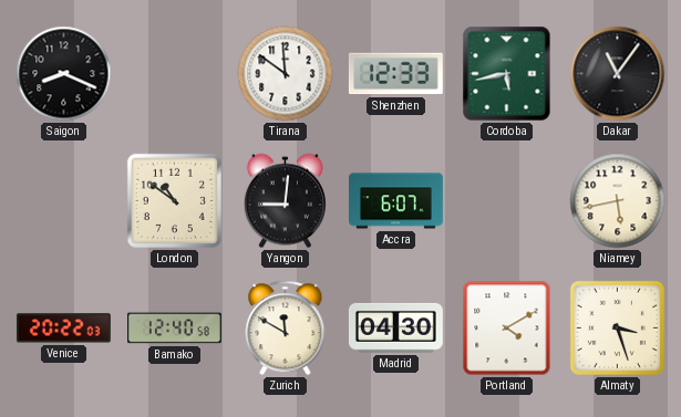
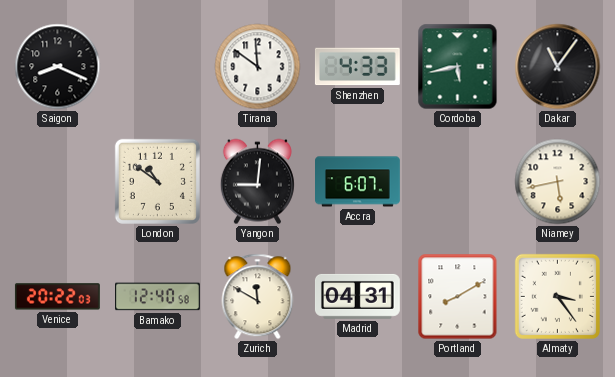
Shenzhen: 12:33 -> 4:33 (357, 67)
Madrid: 04:30 -> 04:31 (357, 296)
Portland: 4:10 -> 8:10 (458, 297)
Almaty: 3:27 -> 3:24 (557, 296)
